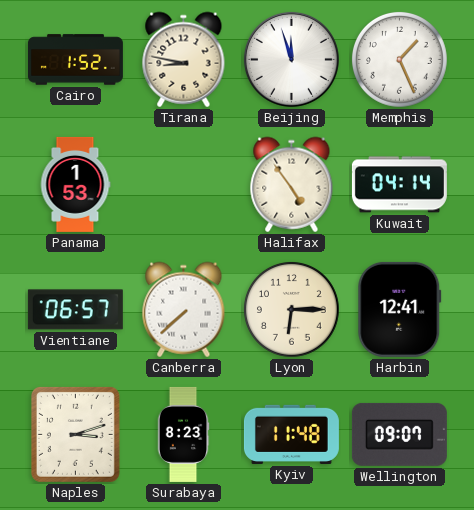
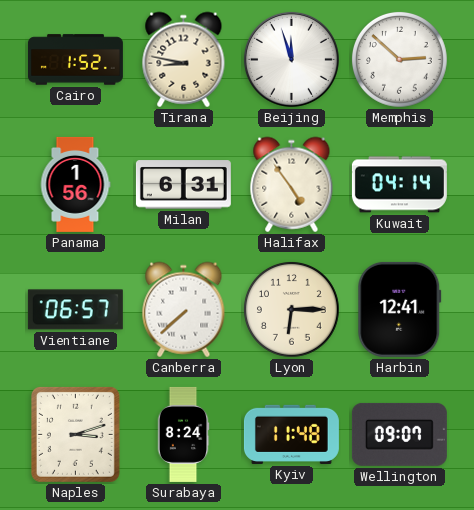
Memphis: 1:26 -> 2:52 (399, 59)
Panama: 1:53 -> 1:56 (75, 184)
Milan: none -> 6:31 (183, 185)
Surabaya: 8:23 -> 8:24 (183, 434)
